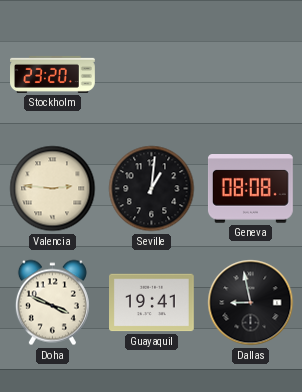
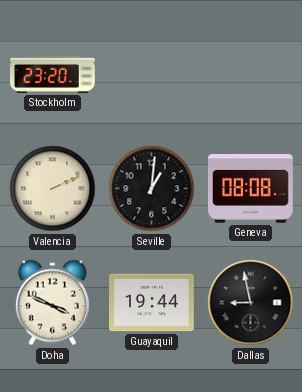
Valencia: 2:46 -> 2:11 (53, 189)
Guayaquil: 19:41 -> 19:44 (152, 303)
